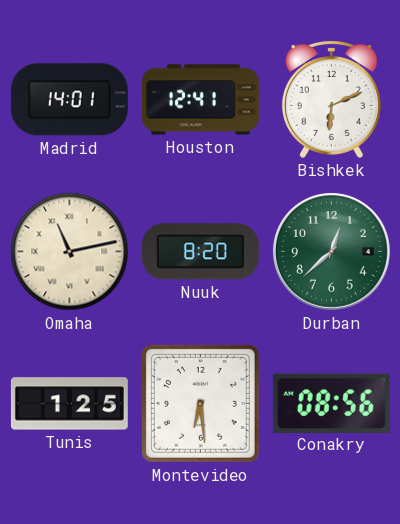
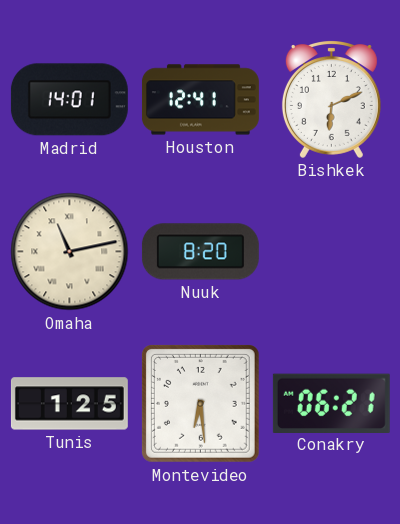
Durban: 12:38 -> none (332, 252)
Conakry: 08:56 -> 06:21 (331, 403)
